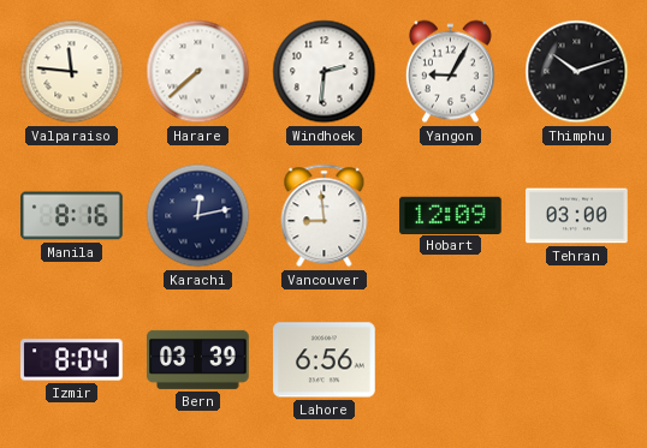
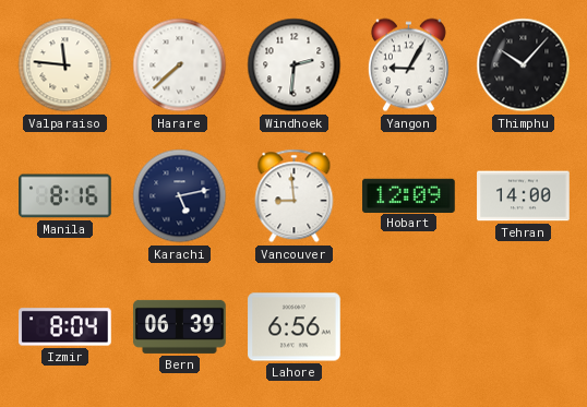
Thimphu: 10:12 -> 10:07 (524, 65)
Karachi: 12:13 -> 5:13 (180, 196)
Tehran: 03:00 -> 14:00 (524, 196)
Bern: 03:39 -> 06:39 (180, 326)
